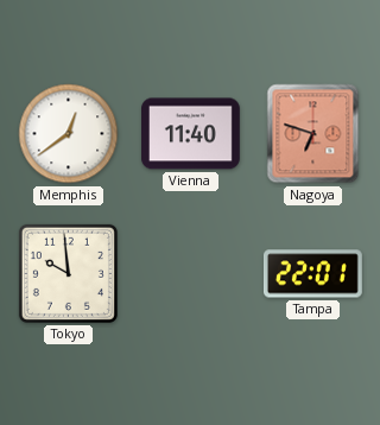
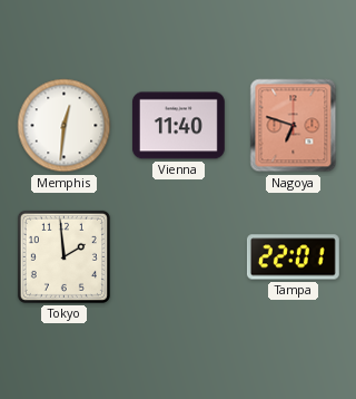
Memphis: 12:39 -> 12:31 (65, 126)
Tokyo: 9:59 -> 1:59 (63, 256)
